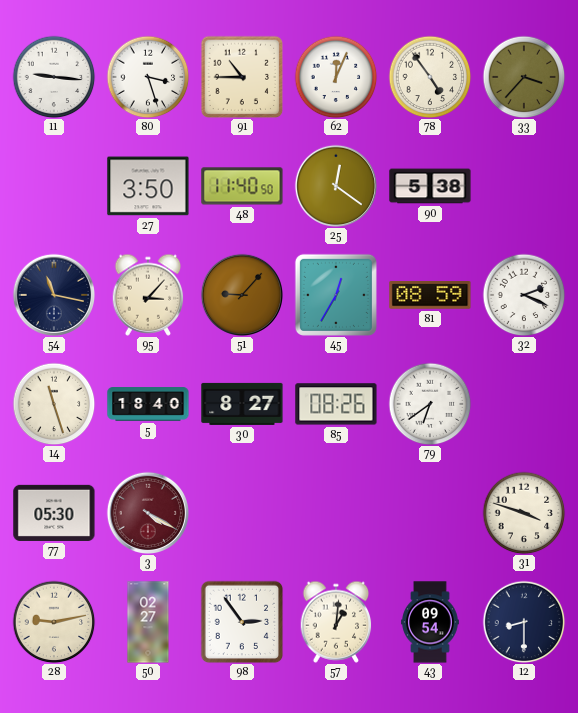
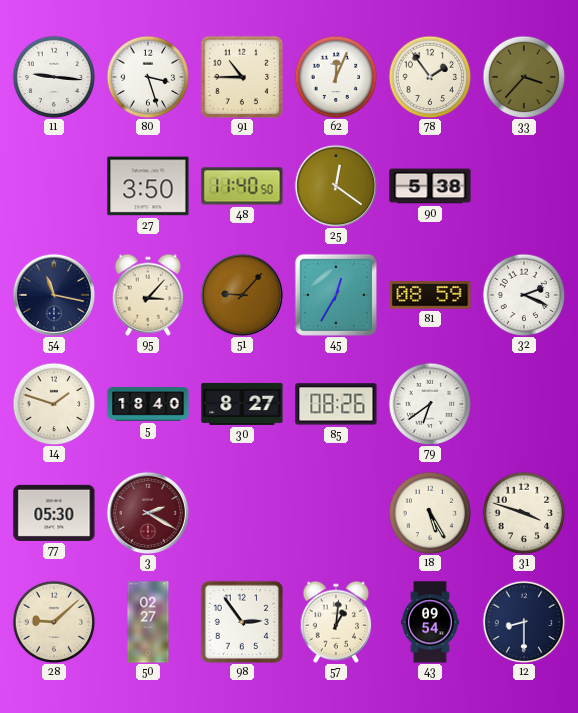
78: 4:54 -> 1:54 (430, 77)
14: 11:27 -> 1:48 (54, 404)
3: 4:20 -> 2:20 (147, 512)
18: none -> 5:25 (430, 513)
28: 9:13 -> 9:08 (54, 622)
